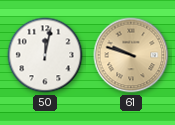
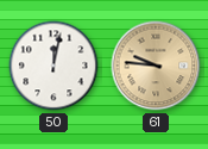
61: 9:48 -> 9:46 (156, 66)
